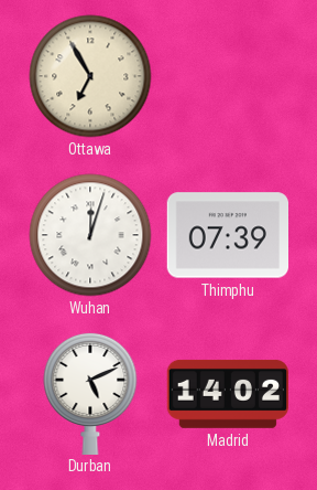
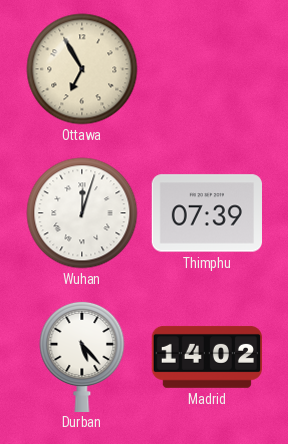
Durban: 5:11 -> 5:23 (82, 356)
